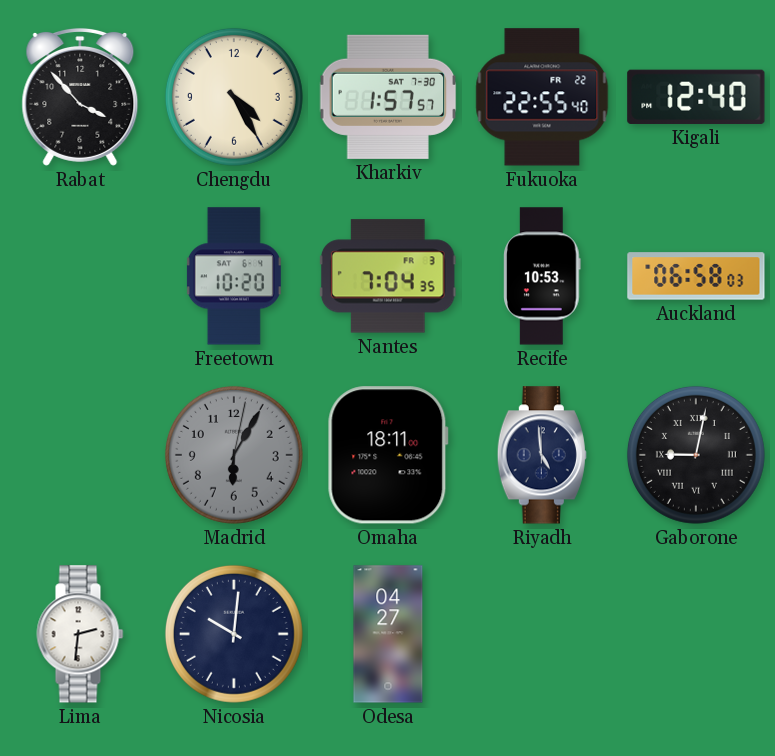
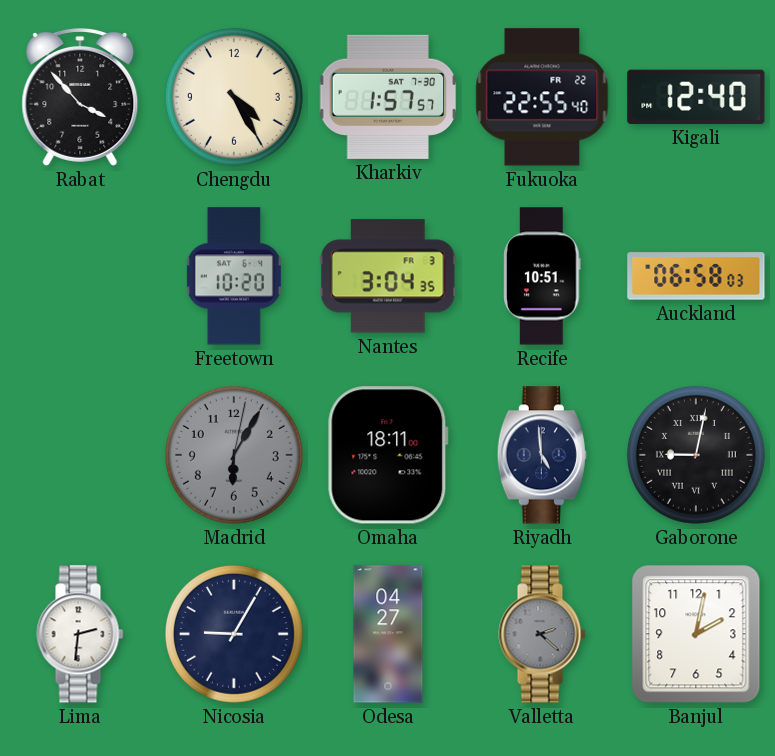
Nantes: 7:04 -> 3:04 (388, 276)
Recife: 10:53 -> 10:51 (542, 276)
Nicosia: 10:01 -> 9:05 (234, 634)
Valletta: none -> 2:22 (542, 634)
Banjul: none -> 2:02 (696, 634)
